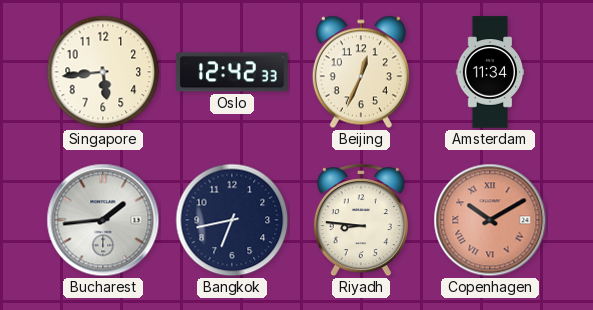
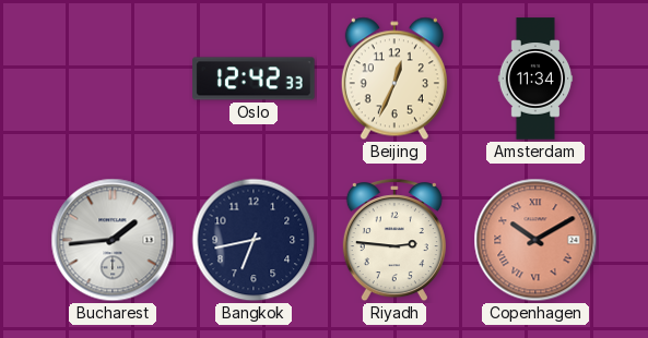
Singapore: 5:44 -> none (103, 72)
Riyadh: 8:46 -> 2:46 (394, 241)
